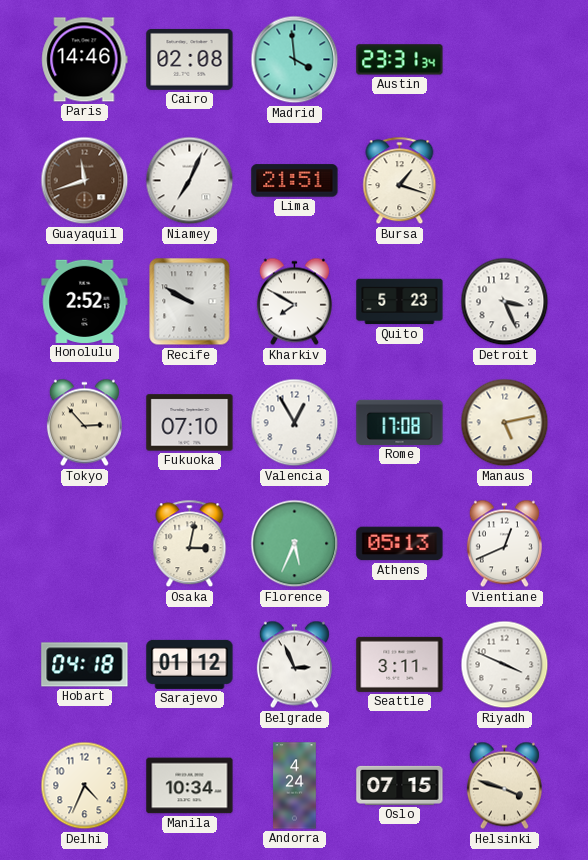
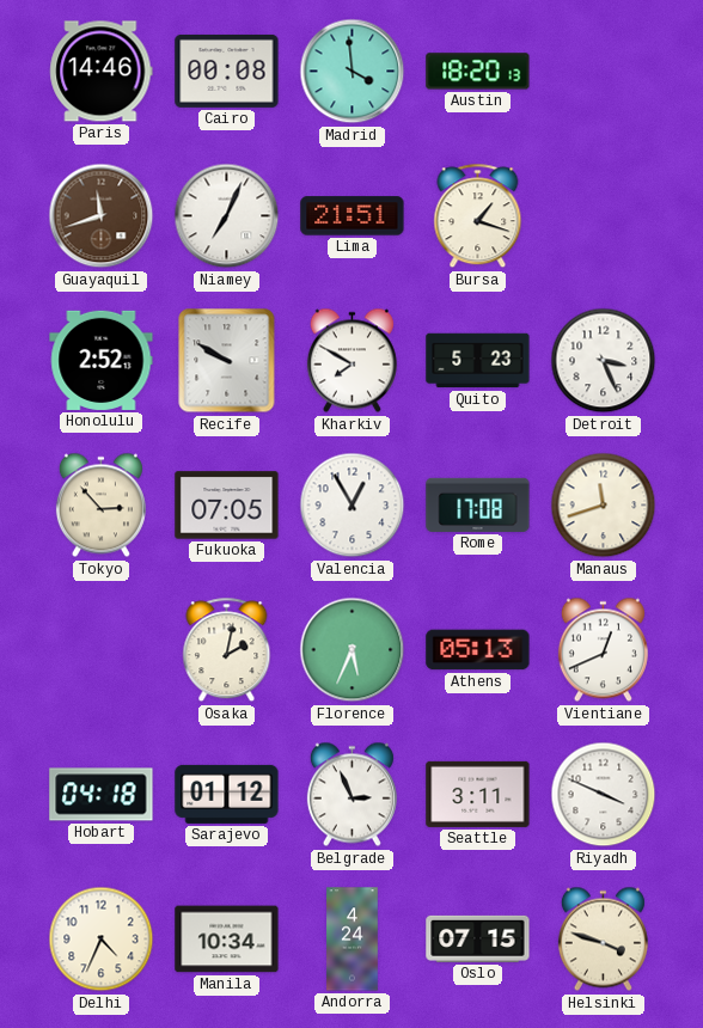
Cairo: 02:08 -> 00:08 (227, 71)
Austin: 23:31 -> 18:20 (478, 72)
Fukuoka: 07:10 -> 07:05 (227, 506)
Manaus: 5:13 -> 11:42 (604, 506)
Osaka: 3:02 -> 2:02 (227, 650)
